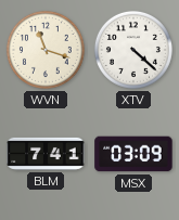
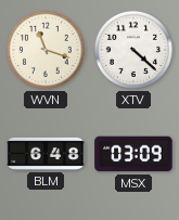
BLM: 7:41 -> 6:48 (46, 154)
